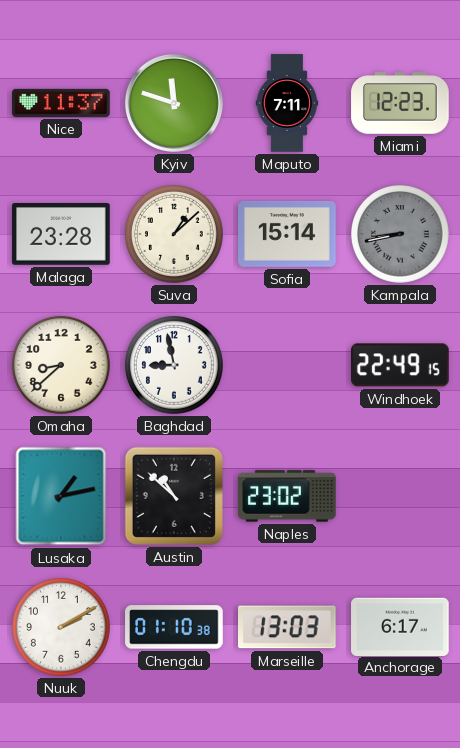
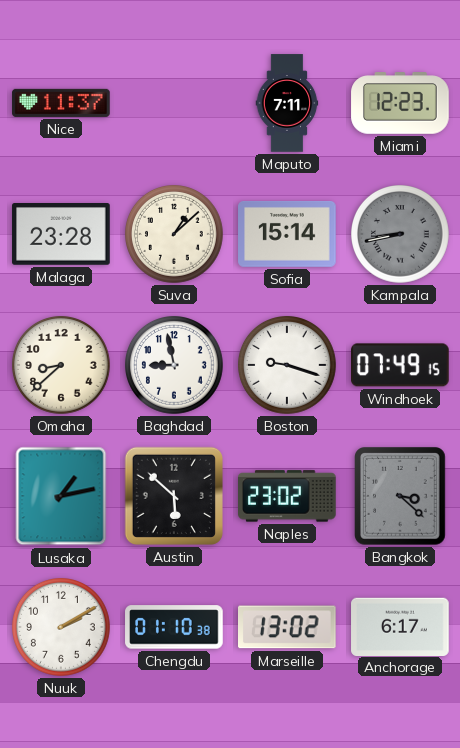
Kyiv: 11:48 -> none (174, 103)
Boston: none -> 9:18 (288, 366)
Windhoek: 22:49 -> 07:49 (401, 365)
Austin: 10:52 -> 5:52 (174, 496)
Bangkok: none -> 3:22 (401, 497)
Marseille: 13:03 -> 13:02 (288, 627)
